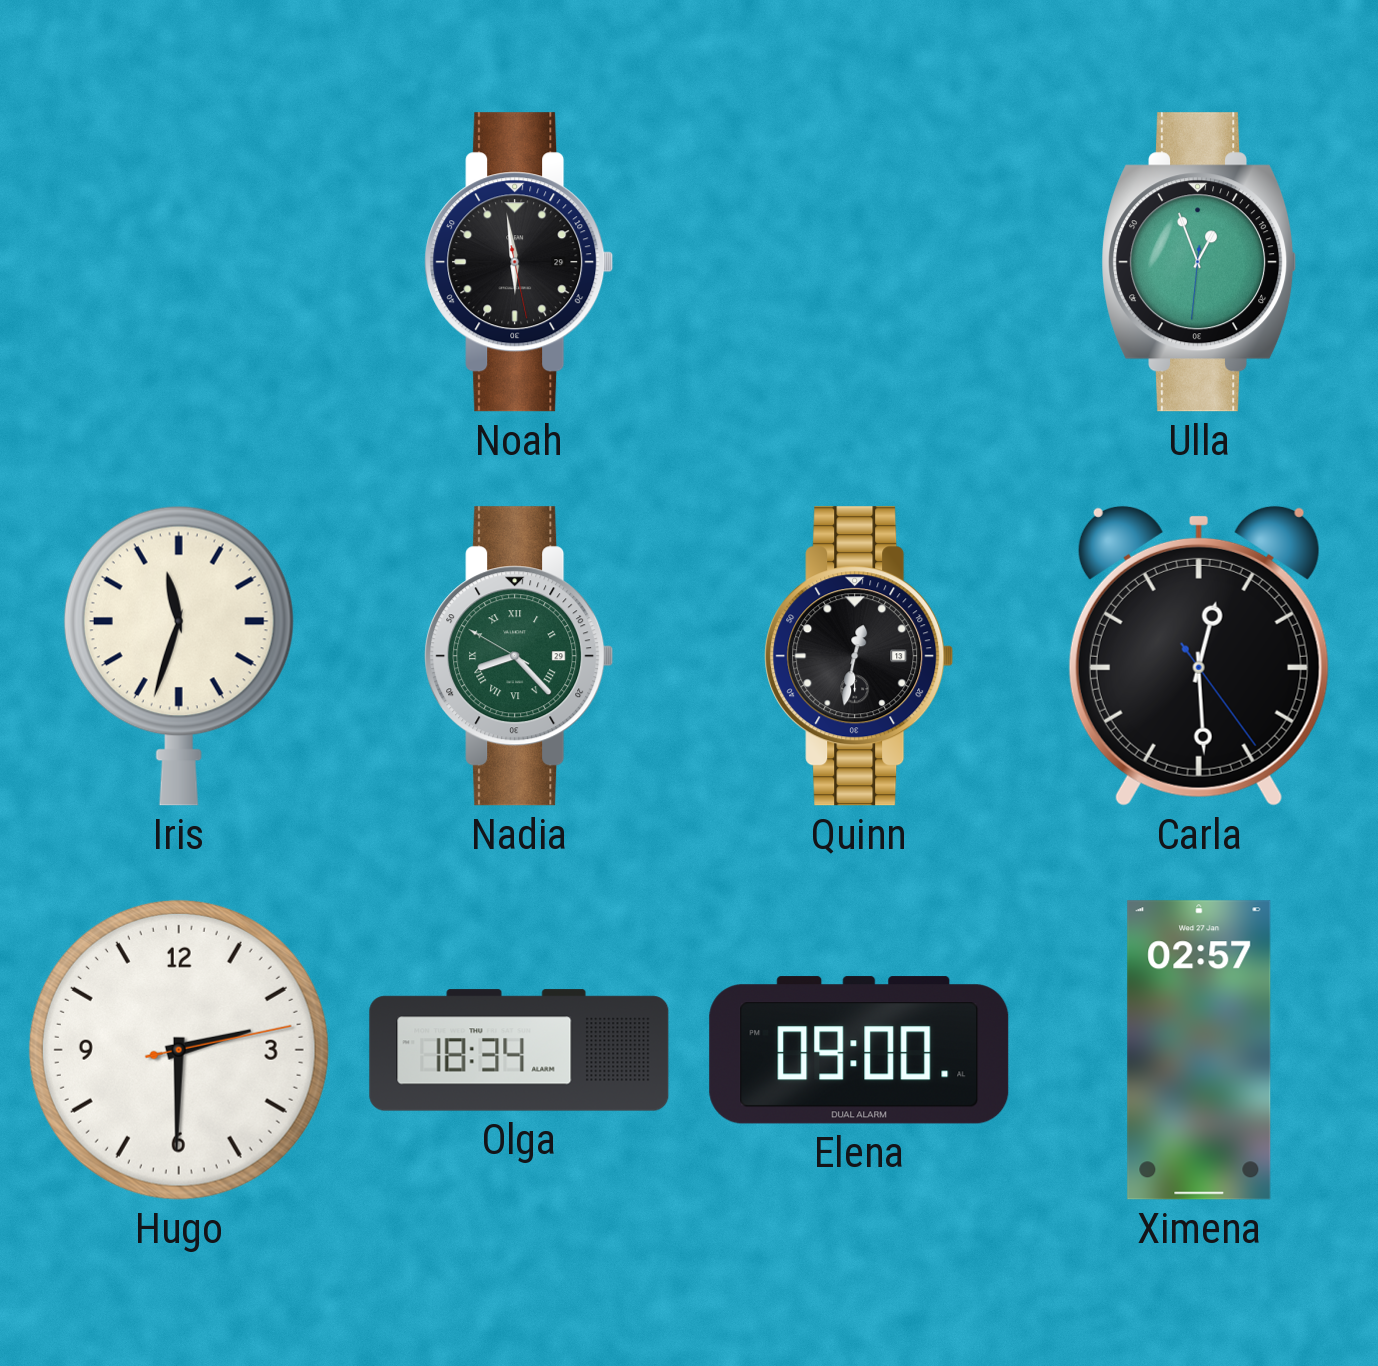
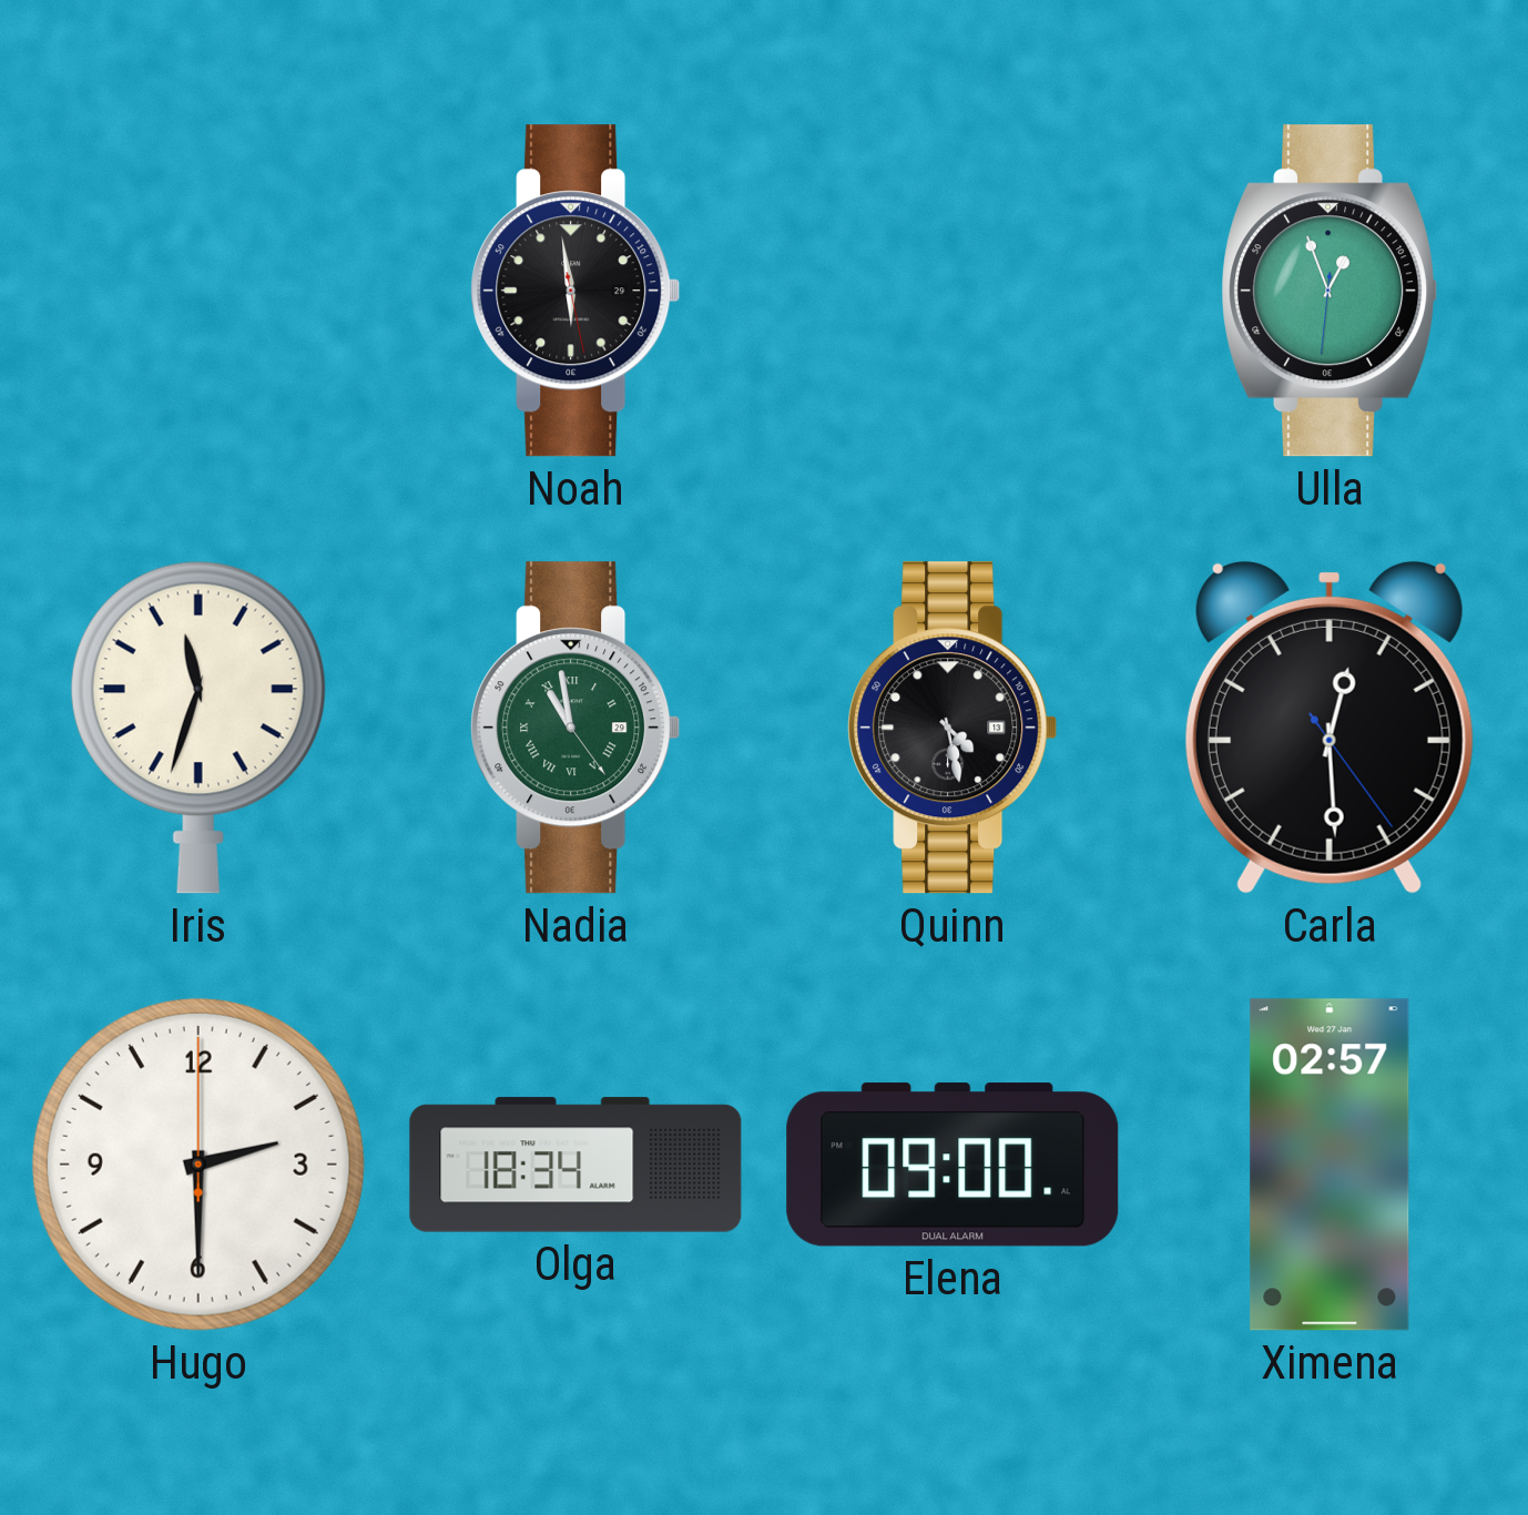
Nadia: 8:22 -> 10:58 (575, 728)
Quinn: 12:32 -> 4:28 (953, 728)
Hugo: 2:30:13 -> 2:30:00 (198, 1165)
